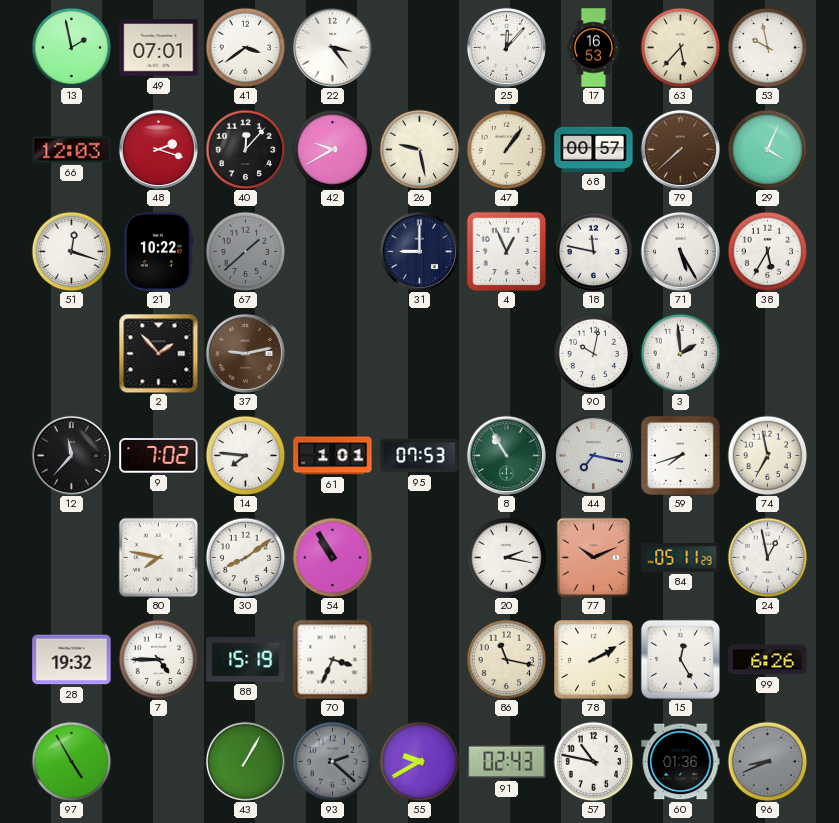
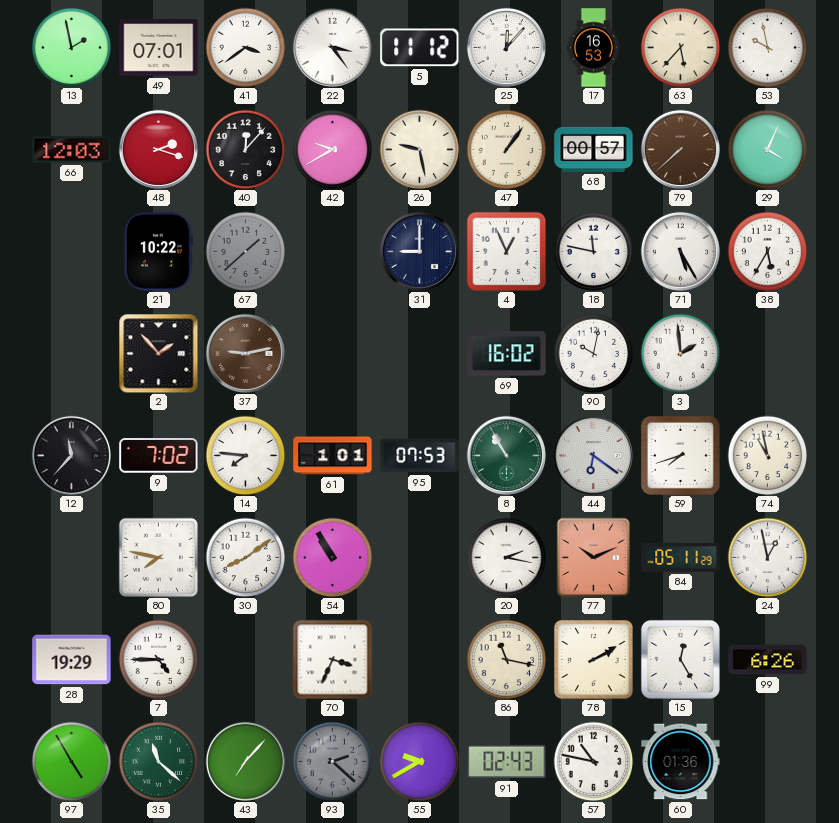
5: none -> 11:12 (420, 48)
51: 12:18 -> none (71, 251)
69: none -> 16:02 (507, 354)
44: 7:17 -> 6:21 (593, 455)
74: 6:58 -> 10:58 (767, 455)
28: 19:32 -> 19:29 (72, 660)
88: 15:19 -> none (246, 660)
35: none -> 11:22 (158, 761)
43: 1:05 -> 7:07 (245, 761)
96: 8:41 -> none (767, 761)
